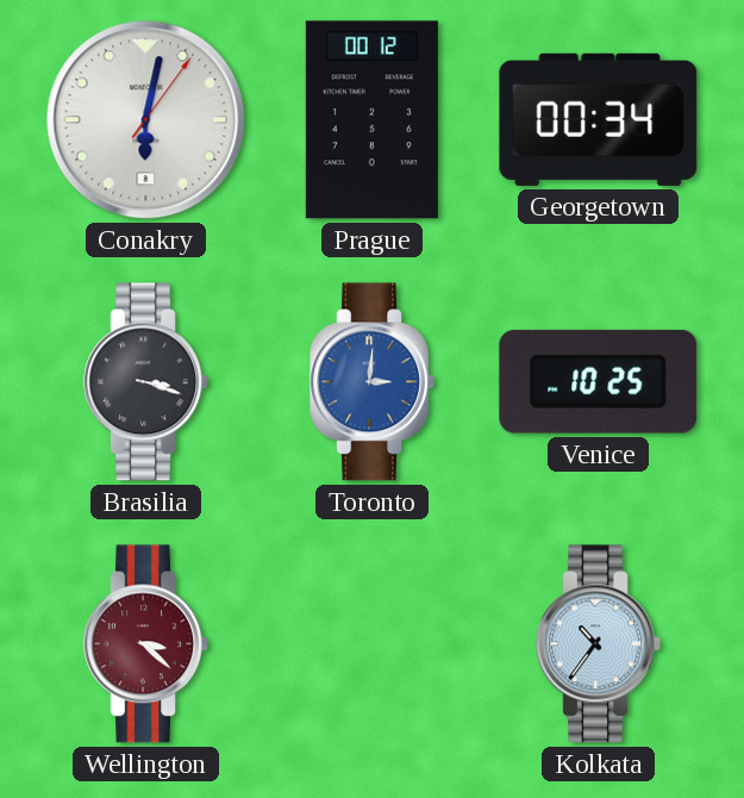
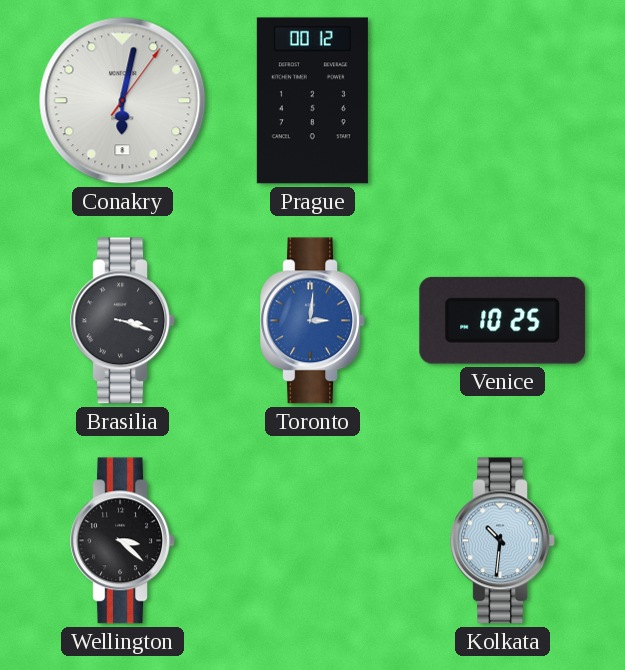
Georgetown: 00:34 -> none (599, 119)
Wellington dial: burgundy -> black (122, 541)
Kolkata: 10:36 -> 10:31 (502, 541)
